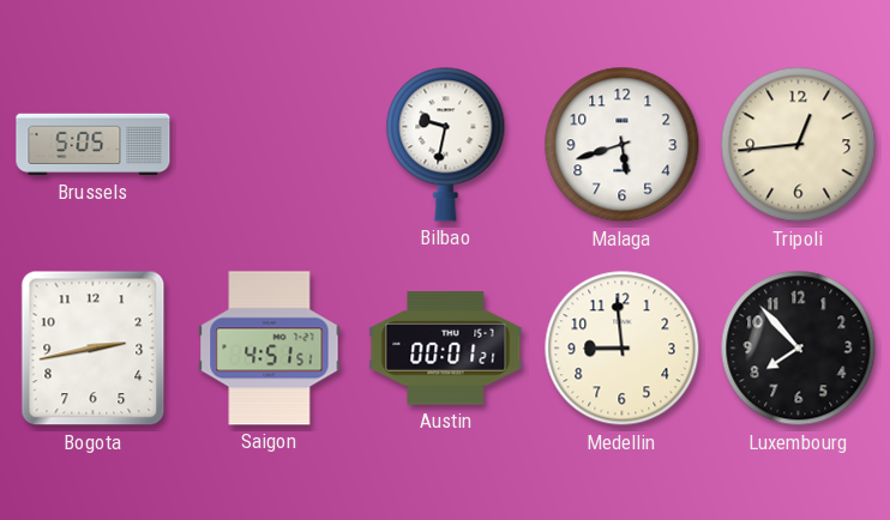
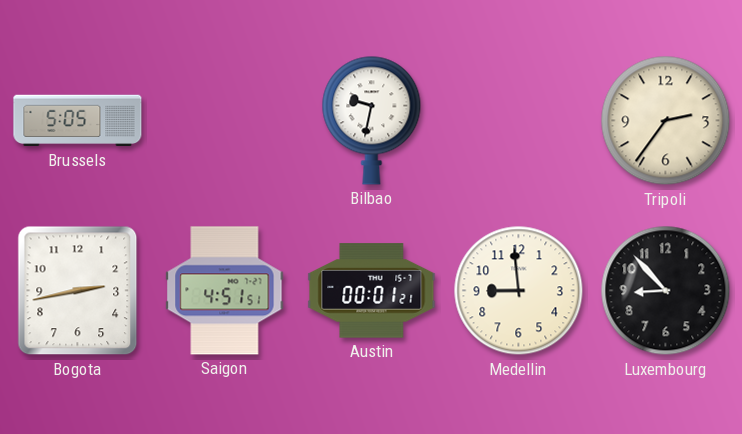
Malaga: 5:42 -> none (623, 145)
Tripoli: 12:44 -> 2:36 (666, 121)
Luxembourg: 7:53 -> 8:53 (666, 291)
